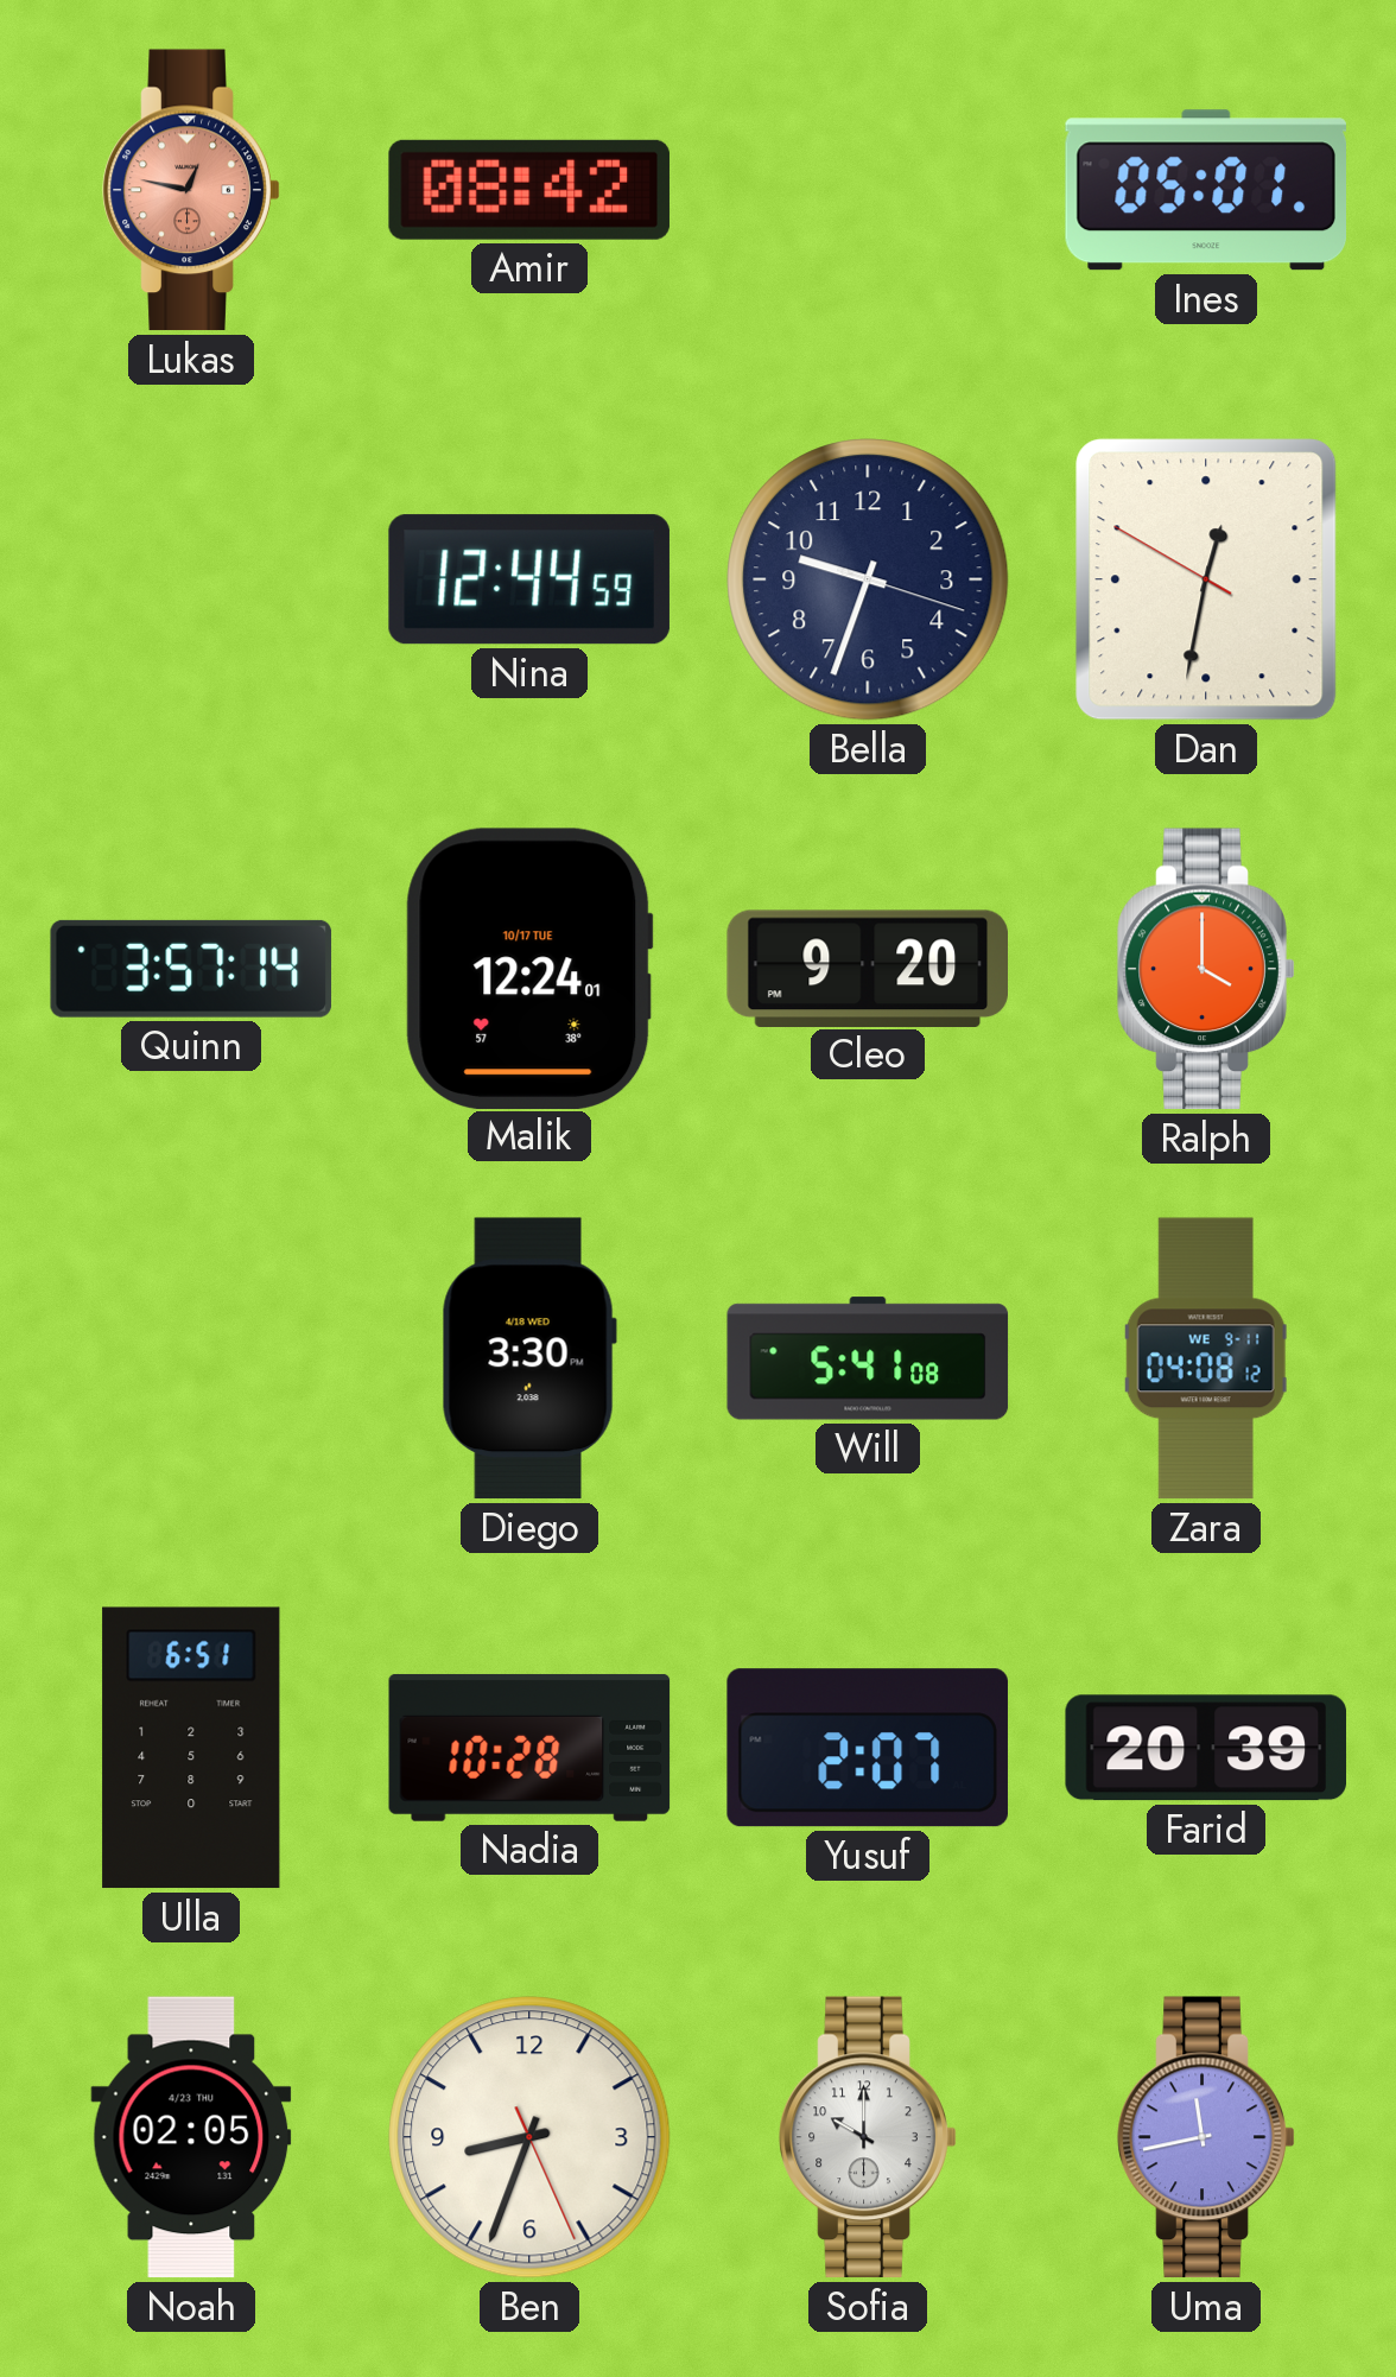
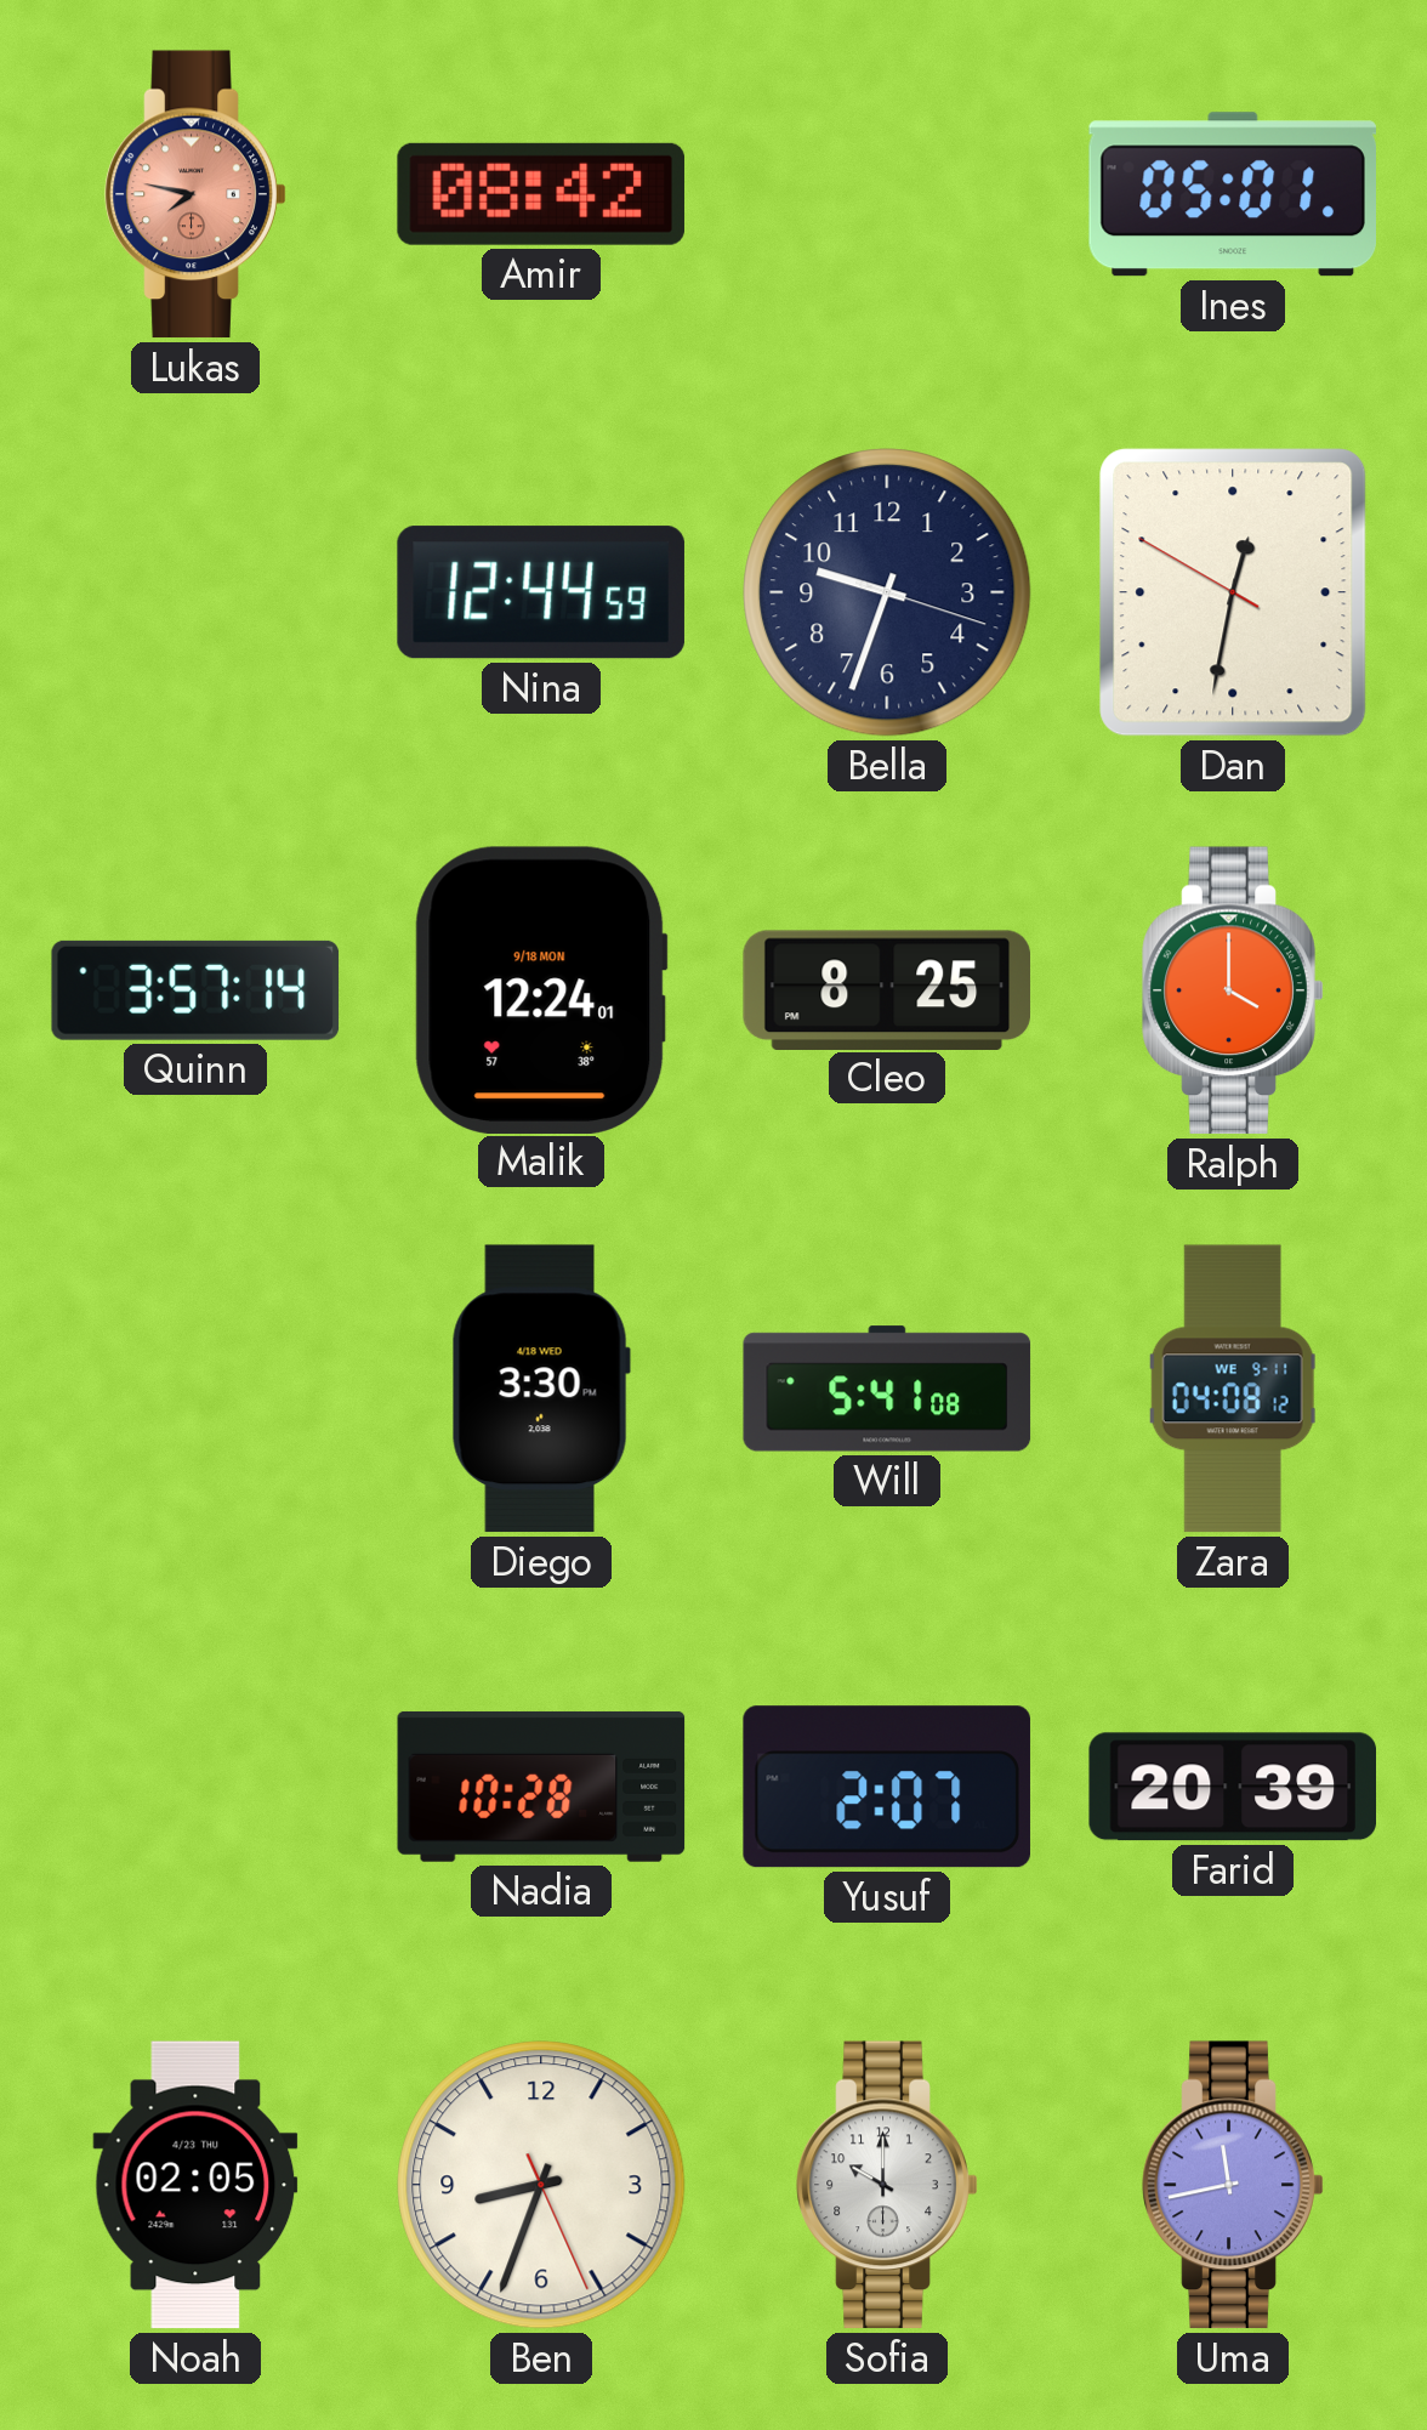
Lukas: 12:47 -> 7:47 (195, 194)
Malik date: 10/17 TUE -> 9/18 MON (541, 989)
Cleo: 9:20 -> 8:25 (886, 989)
Ulla: 6:51 -> none (191, 1748)
